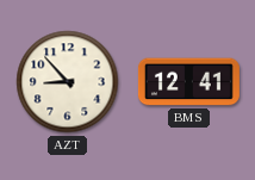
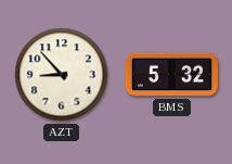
BMS: 12:41 -> 5:32 (171, 75)
